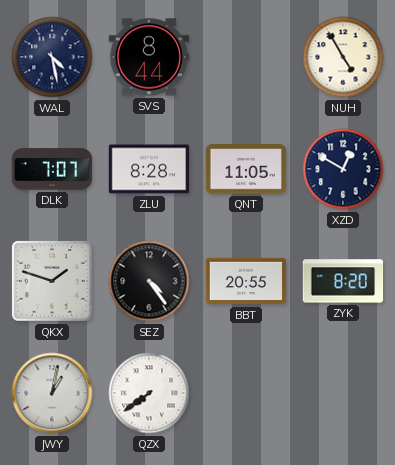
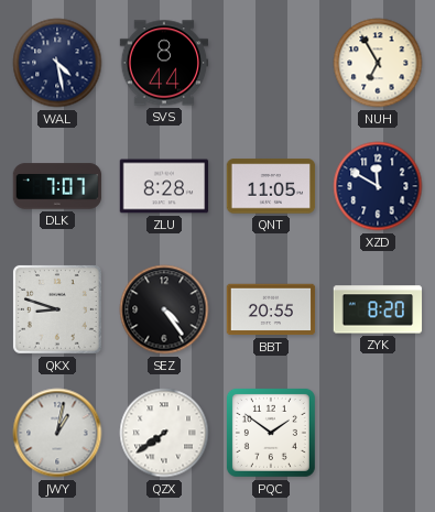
NUH: 4:55 -> 6:55 (378, 63)
XZD: 12:50 -> 11:50 (378, 186)
QKX: 1:48 -> 8:48 (57, 309)
PQC: none -> 1:51 (271, 433)
